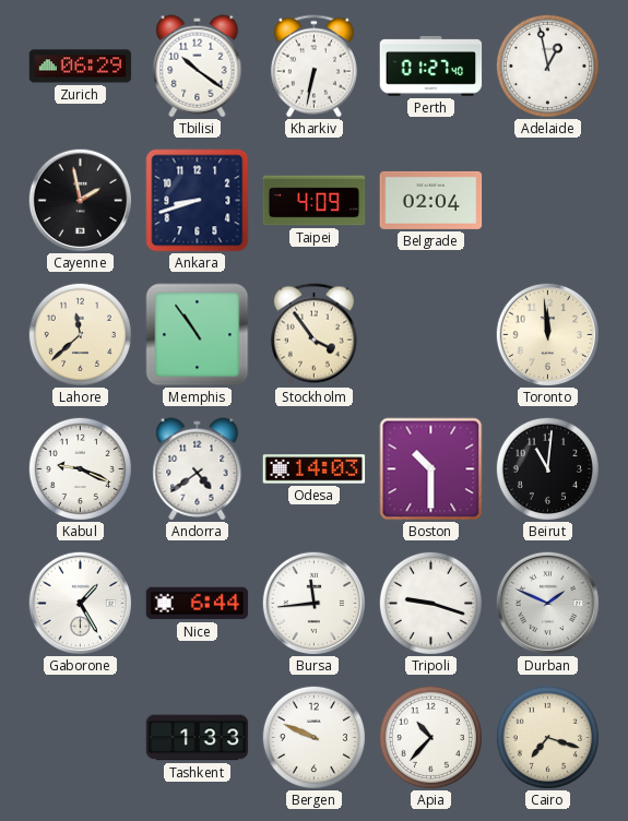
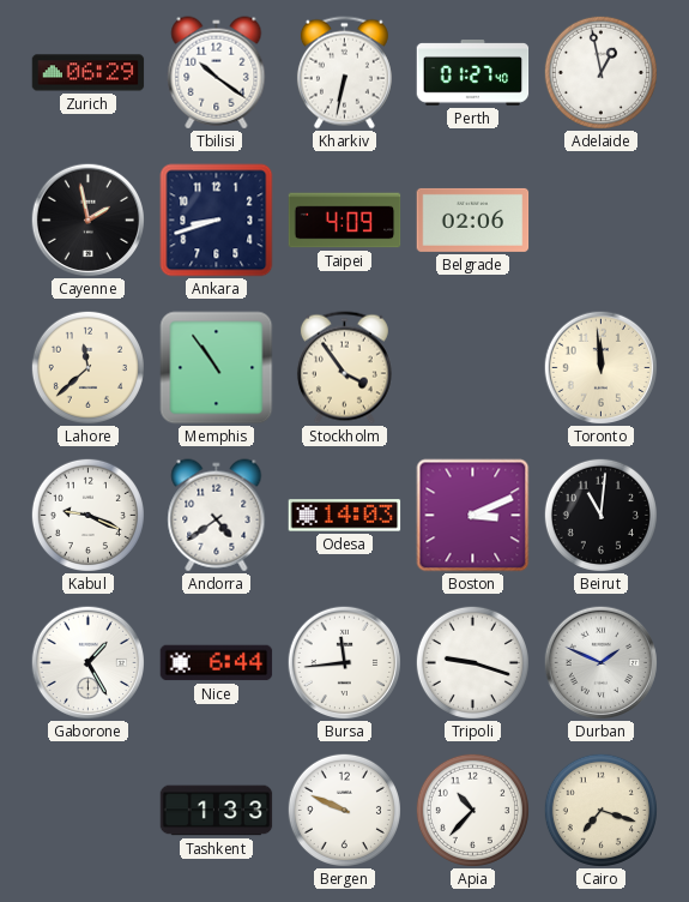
Belgrade: 02:04 -> 02:06 (473, 220)
Boston: 10:30 -> 3:11 (473, 516)
